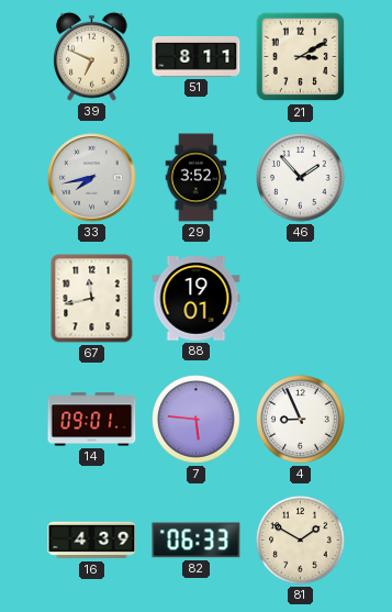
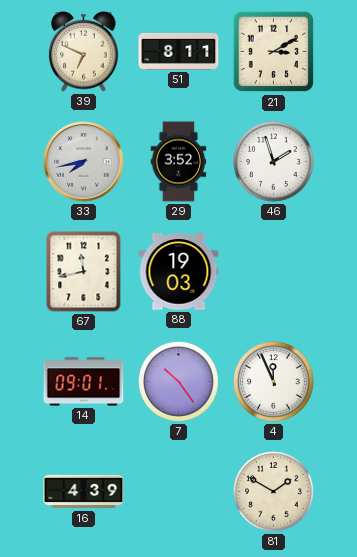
46: 1:53 -> 1:57 (274, 162)
88: 19:01 -> 19:03 (179, 272)
7: 5:46 -> 10:24 (179, 382)
4: 8:56 -> 11:56 (274, 382)
82: 06:33 -> none (197, 541)
